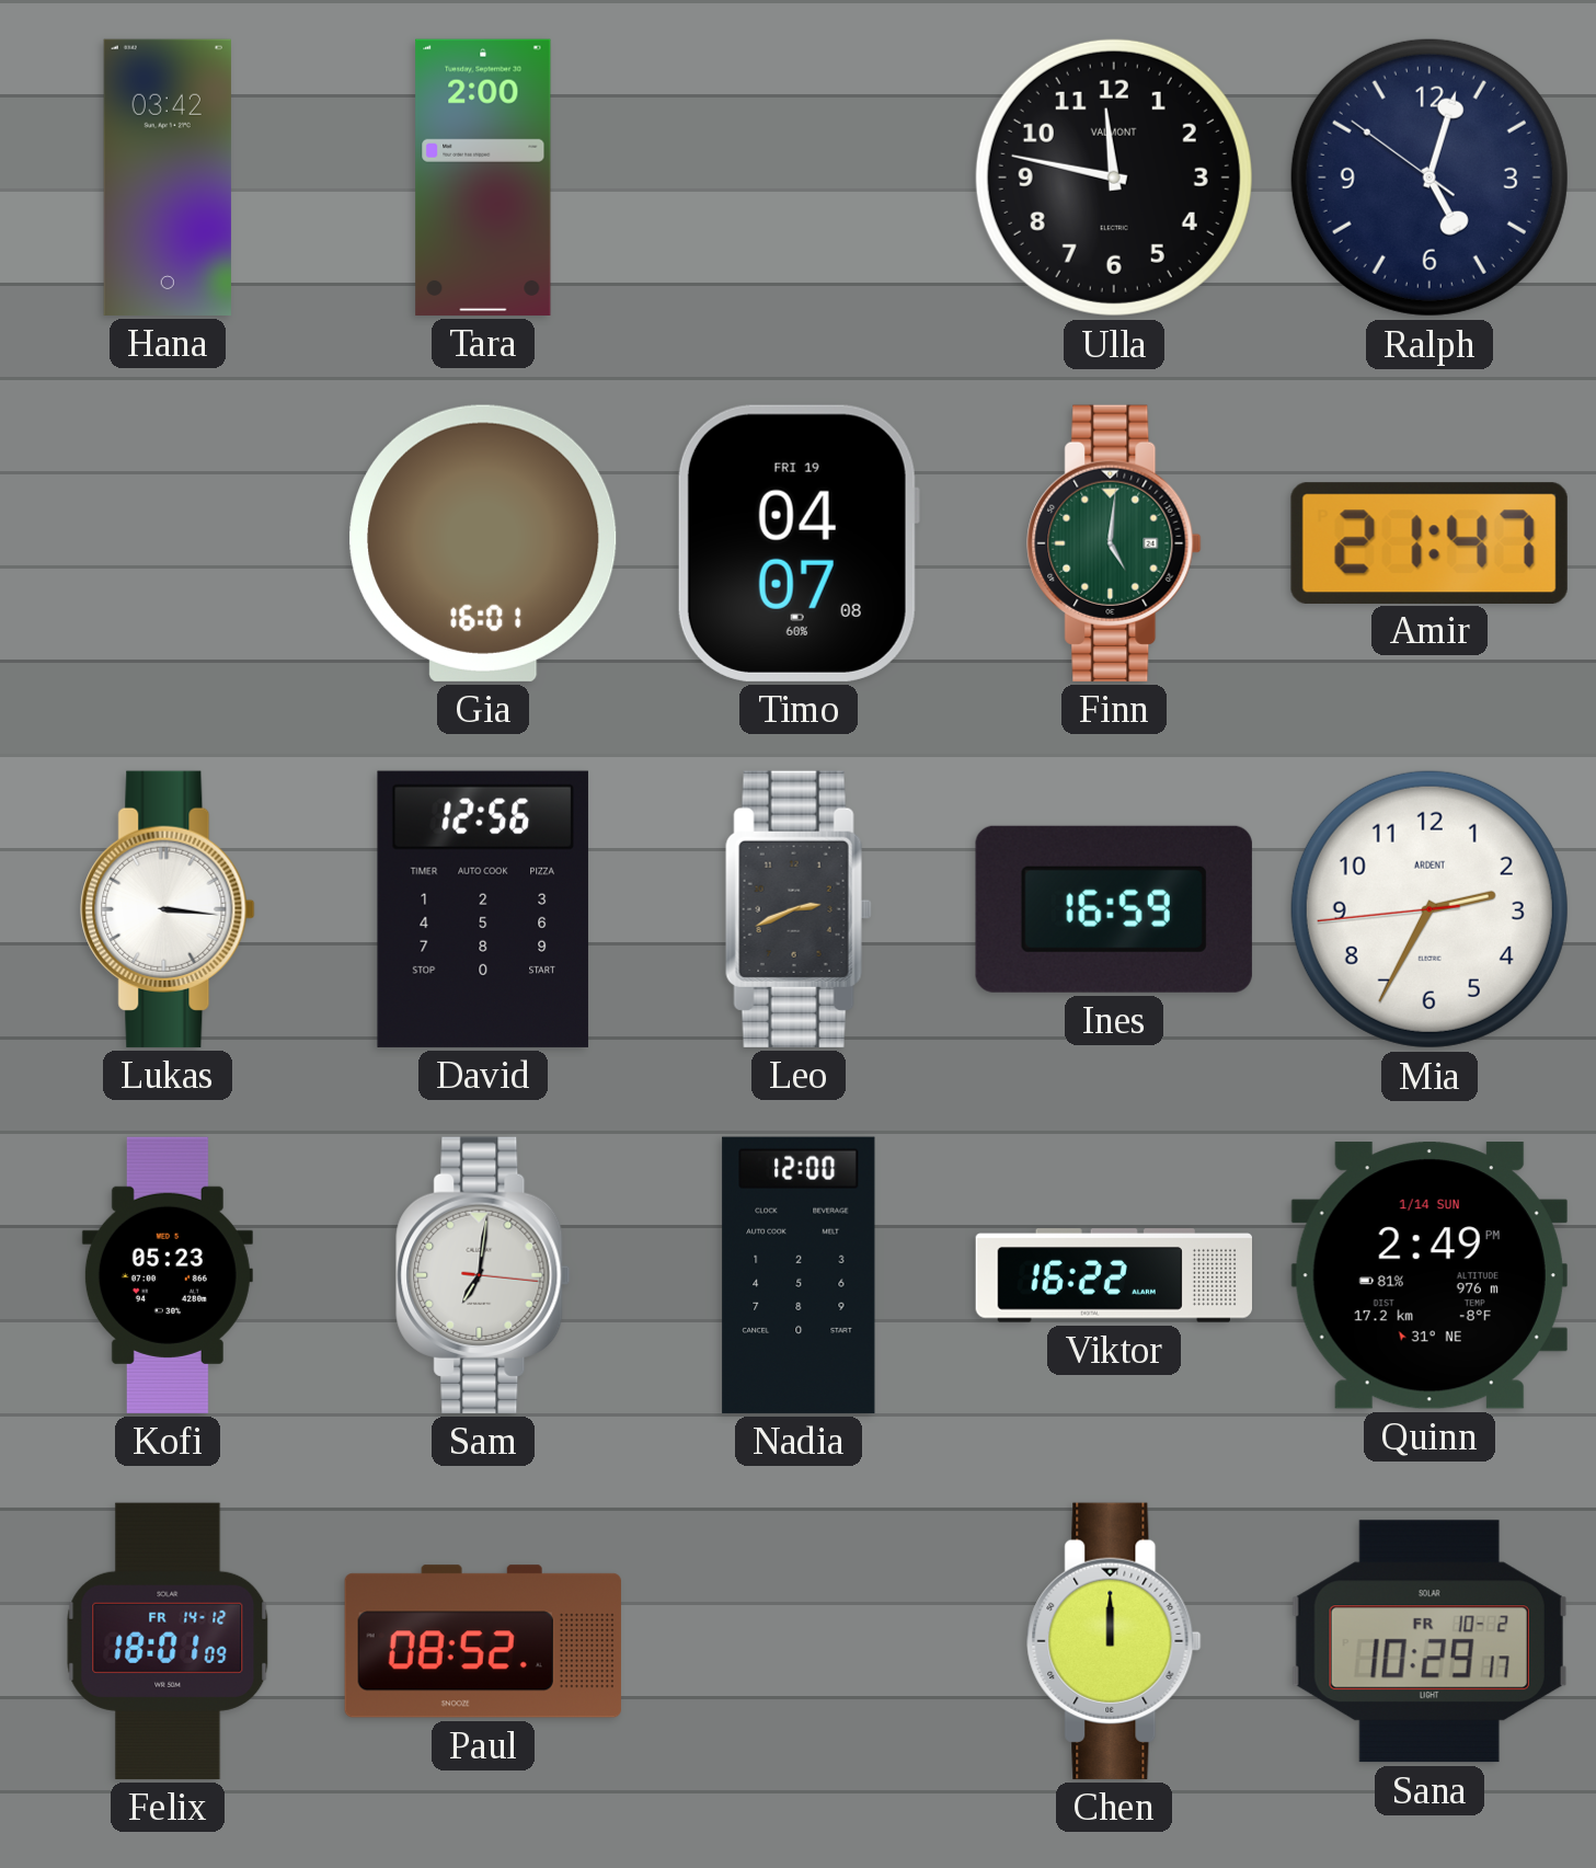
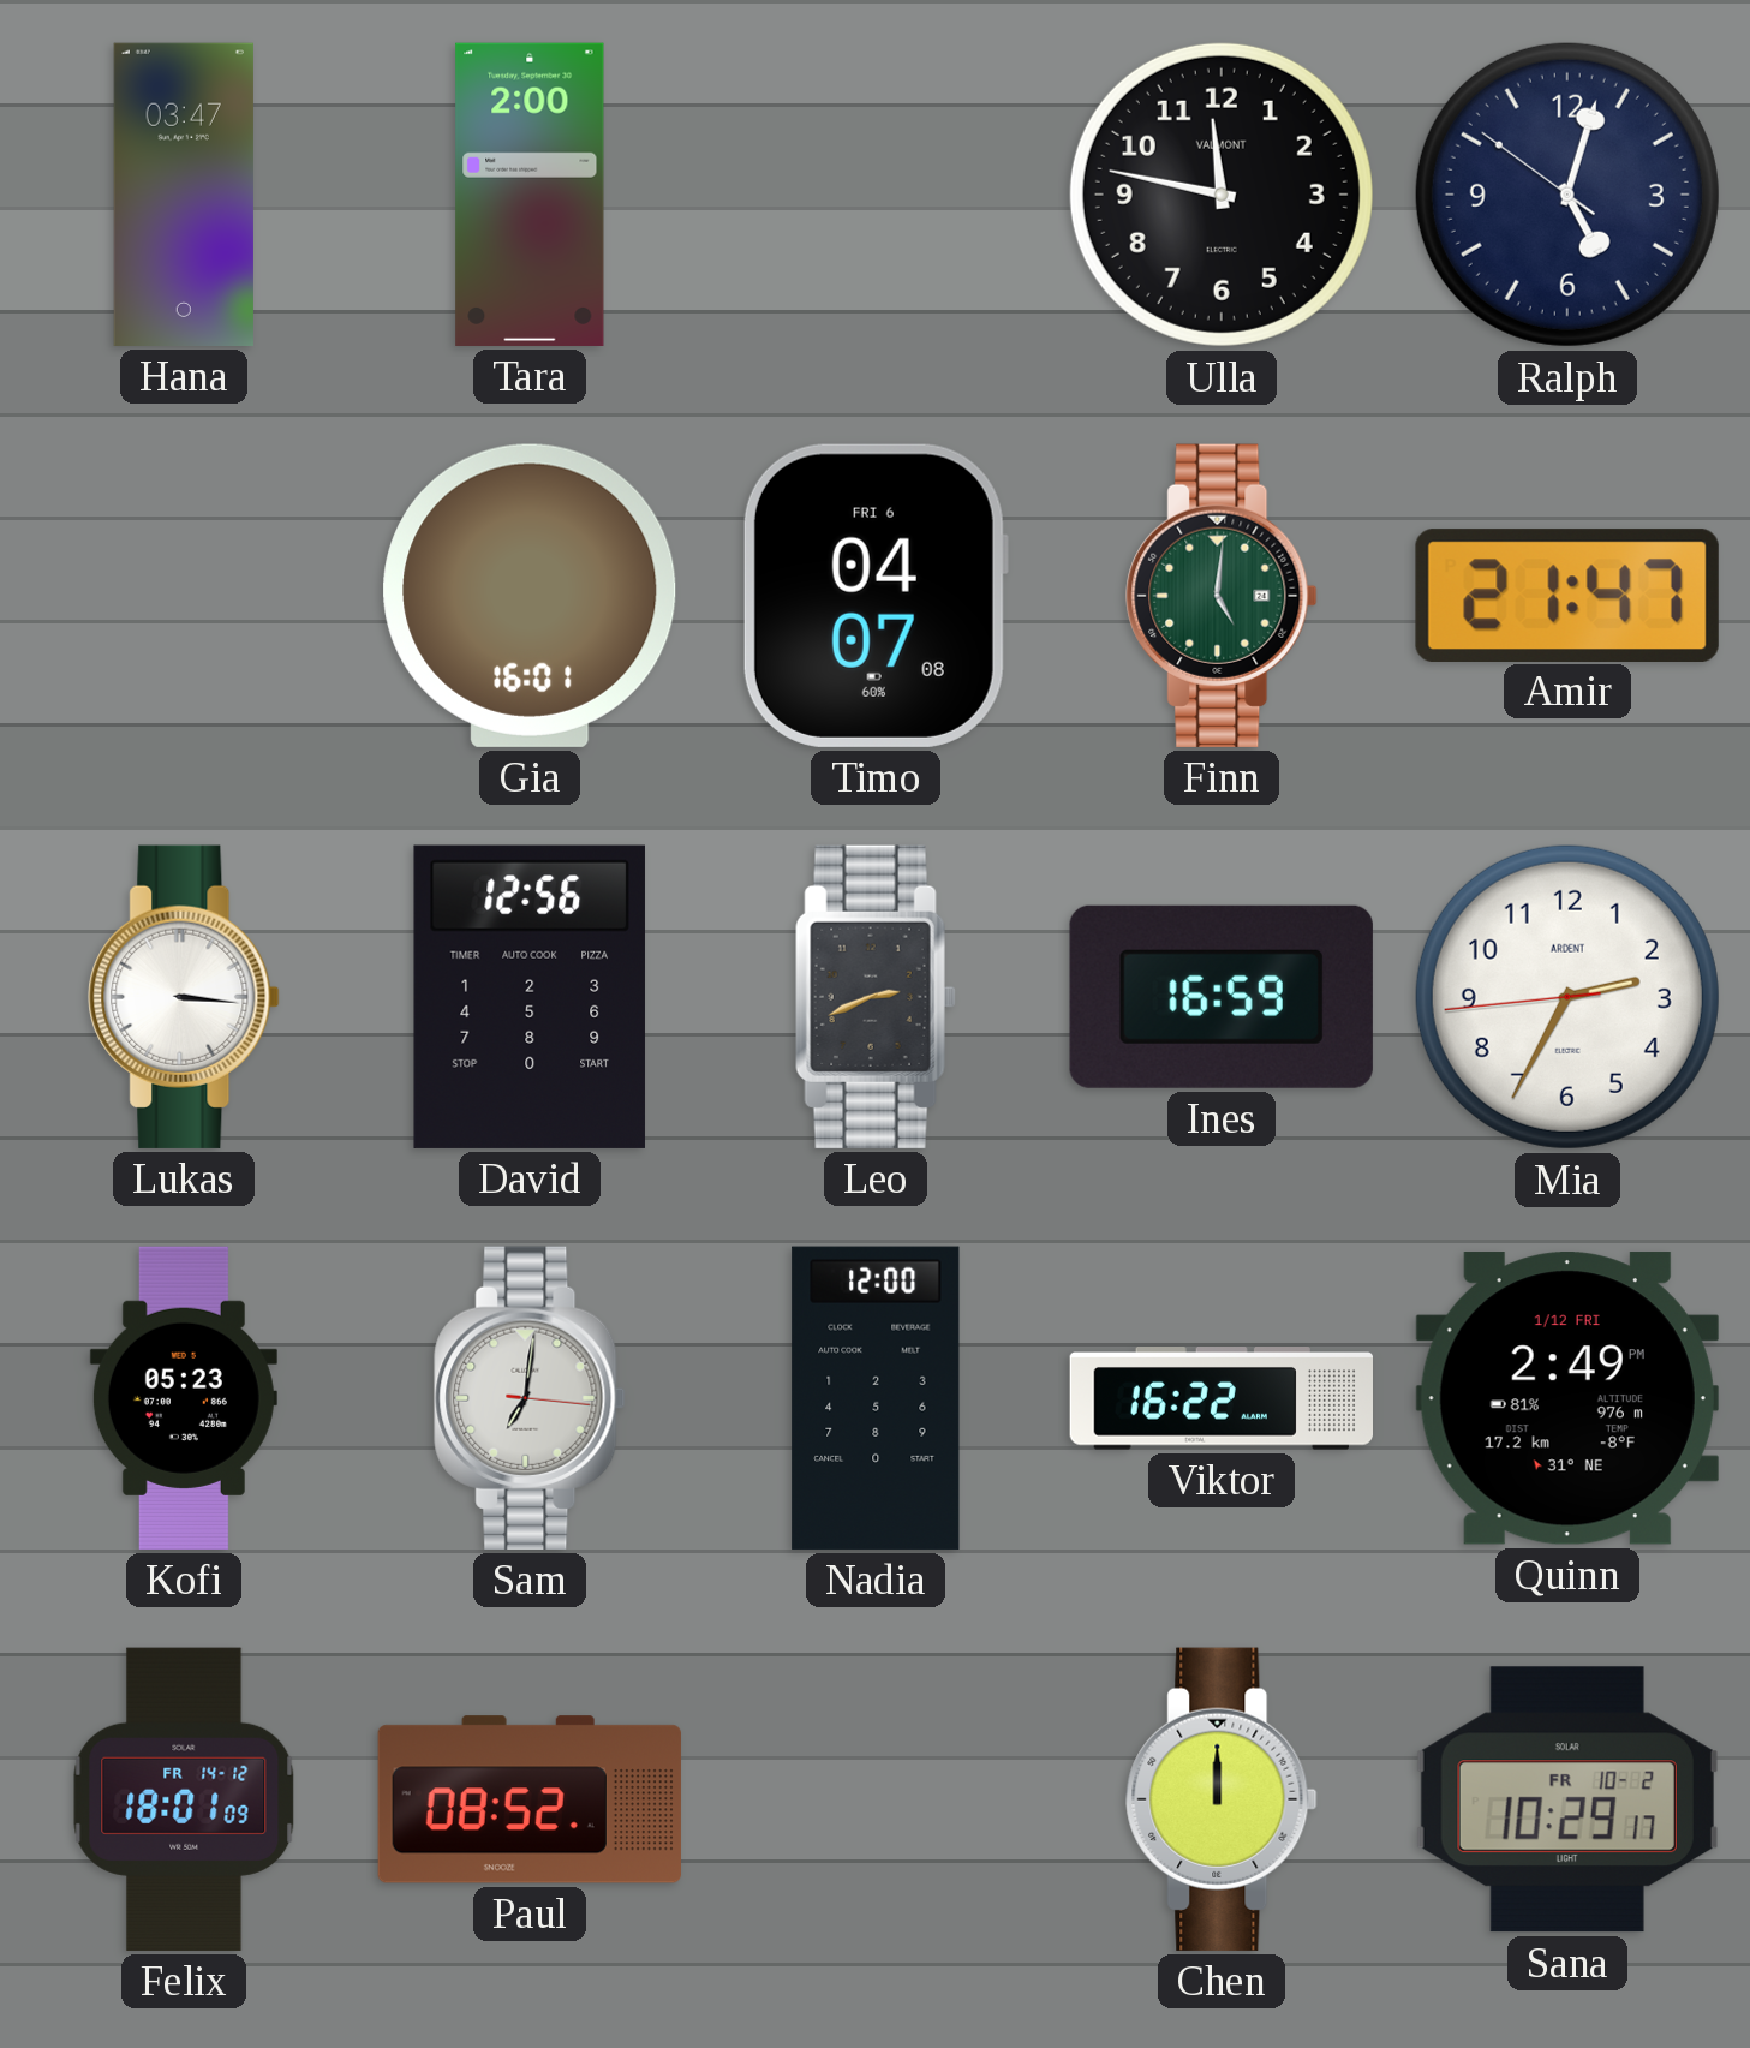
Hana: 03:42 -> 03:47 (184, 195)
Timo date: FRI 19 -> FRI 6 (876, 596)
Quinn date: 1/14 SUN -> 1/12 FRI (1567, 1398)
